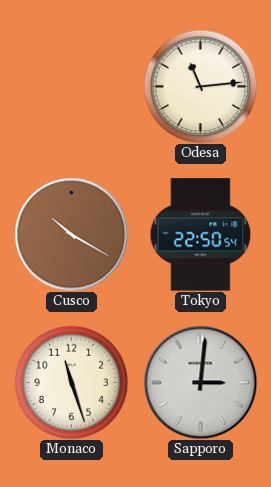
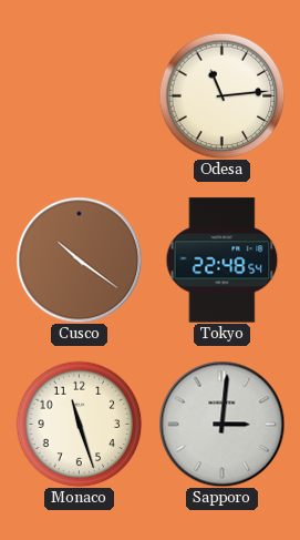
Cusco: 10:20 -> 10:21 (79, 259)
Tokyo: 22:50 -> 22:48 (223, 261)
